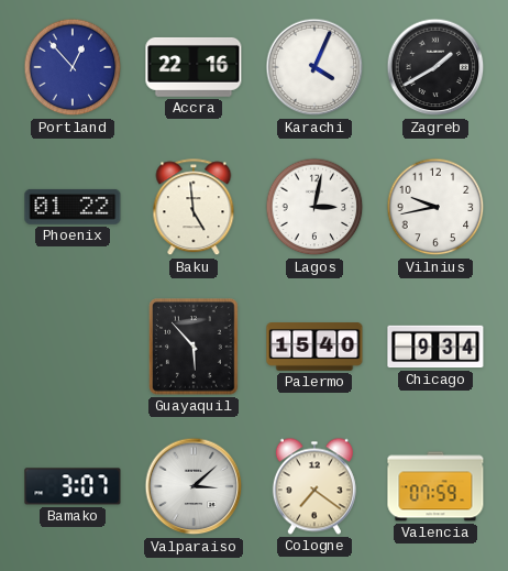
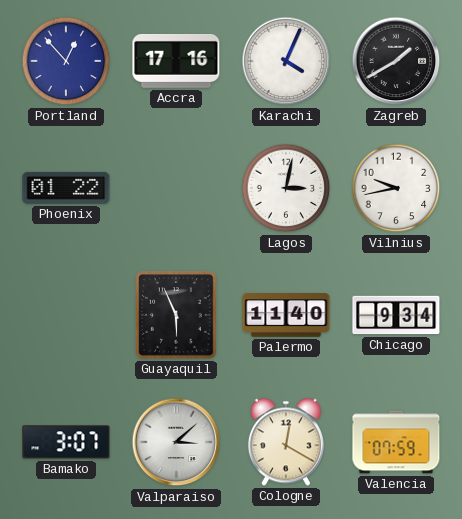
Accra: 22:16 -> 17:16 (176, 61)
Baku: 4:59 -> none (194, 208)
Guayaquil: 5:53 -> 5:56 (176, 315)
Palermo: 15:40 -> 11:40 (286, 315)
Cologne: 7:21 -> 12:20 (286, 442)
